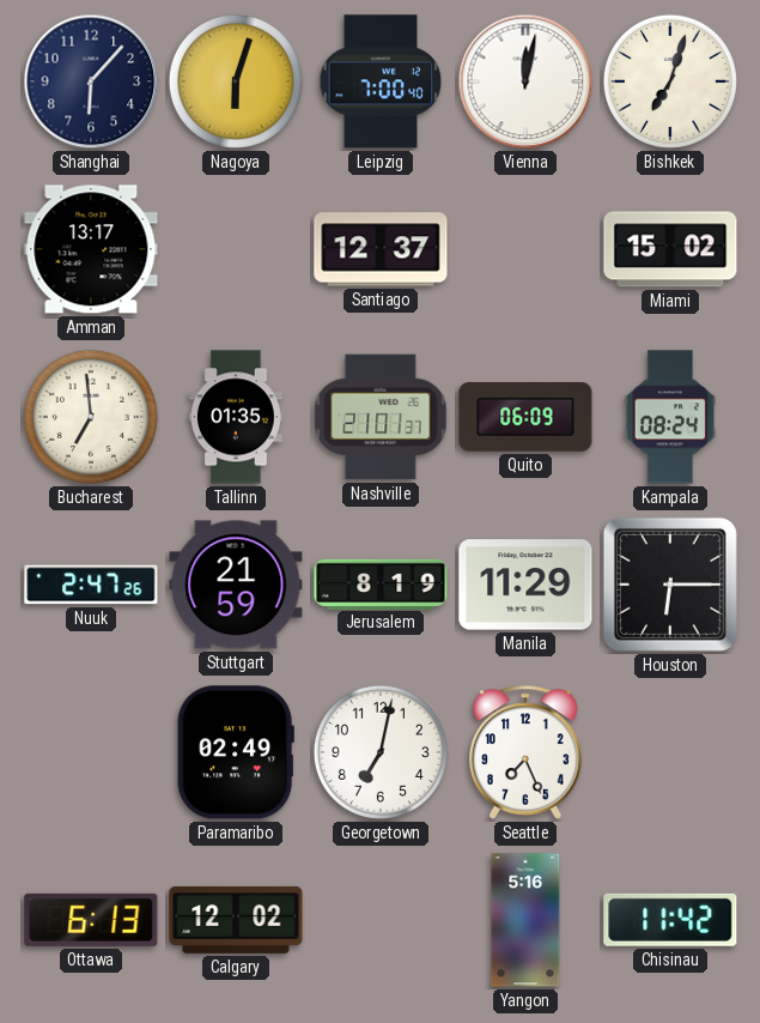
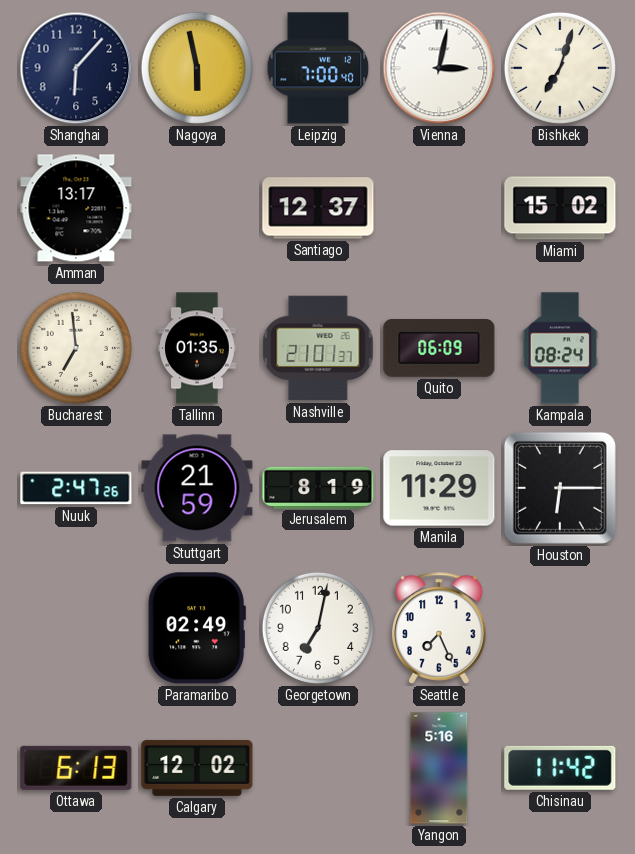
Nagoya: 6:03 -> 5:58 (197, 68)
Vienna: 12:02 -> 3:02 (439, 68)
